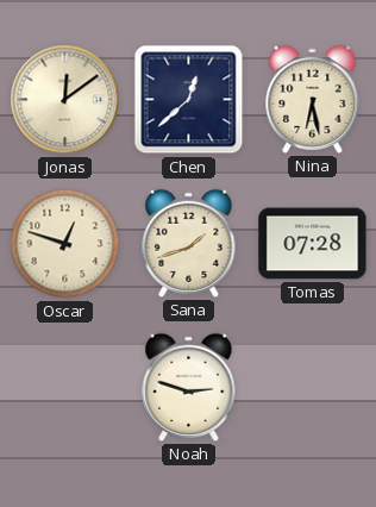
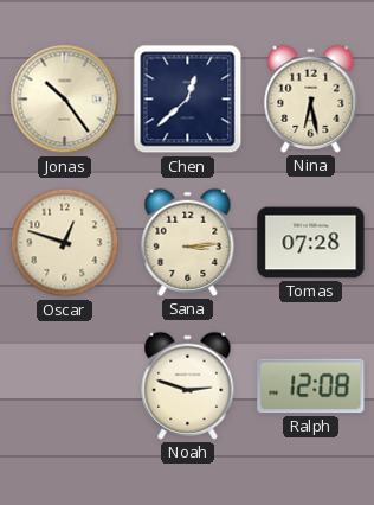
Jonas: 12:09 -> 10:24 (65, 100)
Sana: 1:42 -> 3:14 (188, 242)
Ralph: none -> 12:08 (311, 386)
